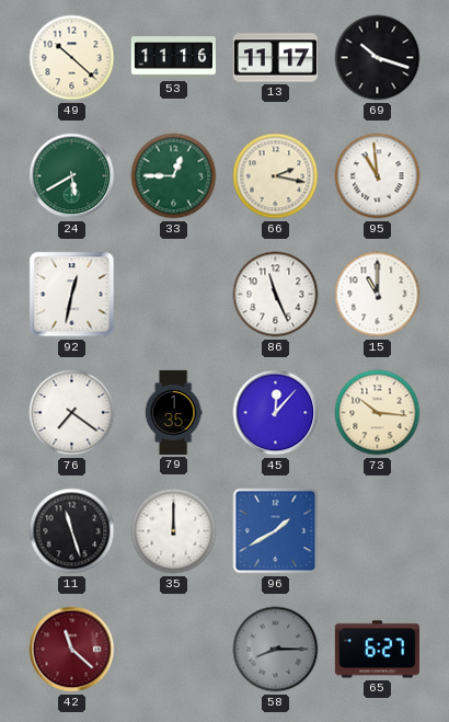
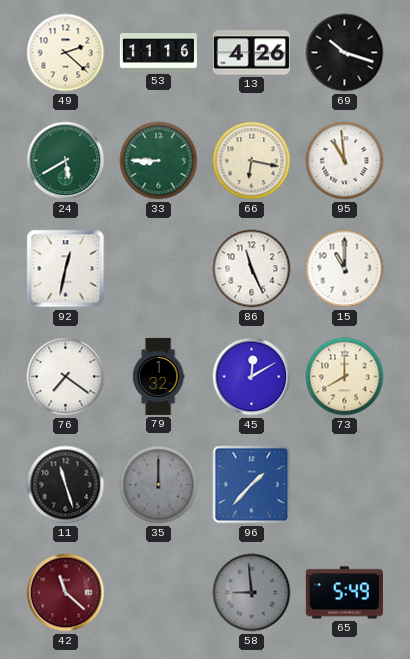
49: 10:22 -> 2:22 (66, 53)
13: 11:17 -> 4:26 (251, 53)
33: 12:45 -> 8:45 (159, 161)
66: 2:17 -> 6:17 (252, 161)
79: 1:35 -> 1:32 (158, 376)
45: 12:07 -> 12:10 (252, 377)
73: 10:16 -> 8:00 (345, 377)
35 dial: white -> grey (159, 485)
96: 1:40 -> 1:37 (252, 485)
58: 8:15 -> 8:59 (252, 593)
65: 6:27 -> 5:49 (344, 593)
